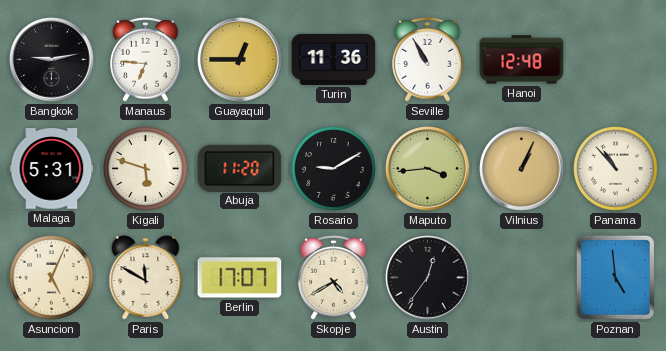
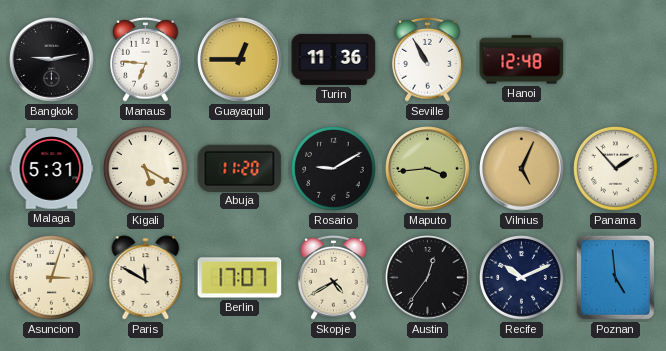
Kigali: 5:48 -> 5:20 (146, 169)
Vilnius: 1:04 -> 5:04 (522, 169)
Panama: 10:53 -> 1:53 (616, 169)
Asuncion: 5:04 -> 3:03 (52, 278)
Recife: none -> 10:11 (522, 278)
